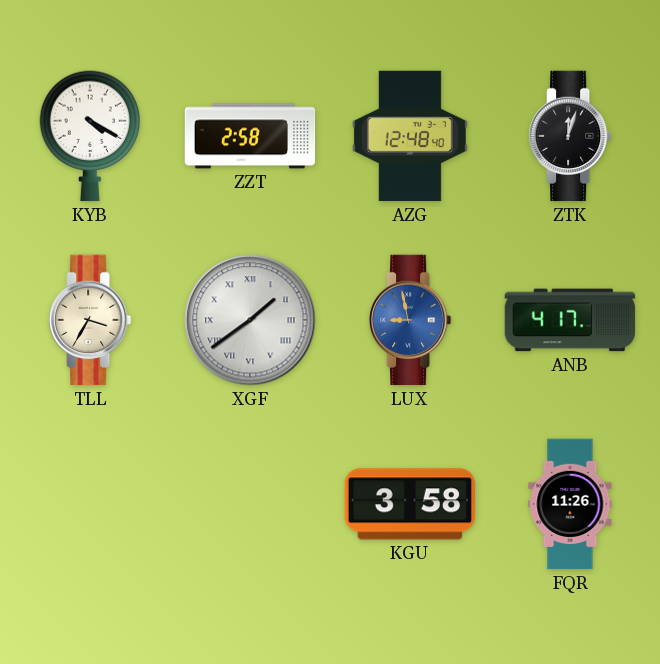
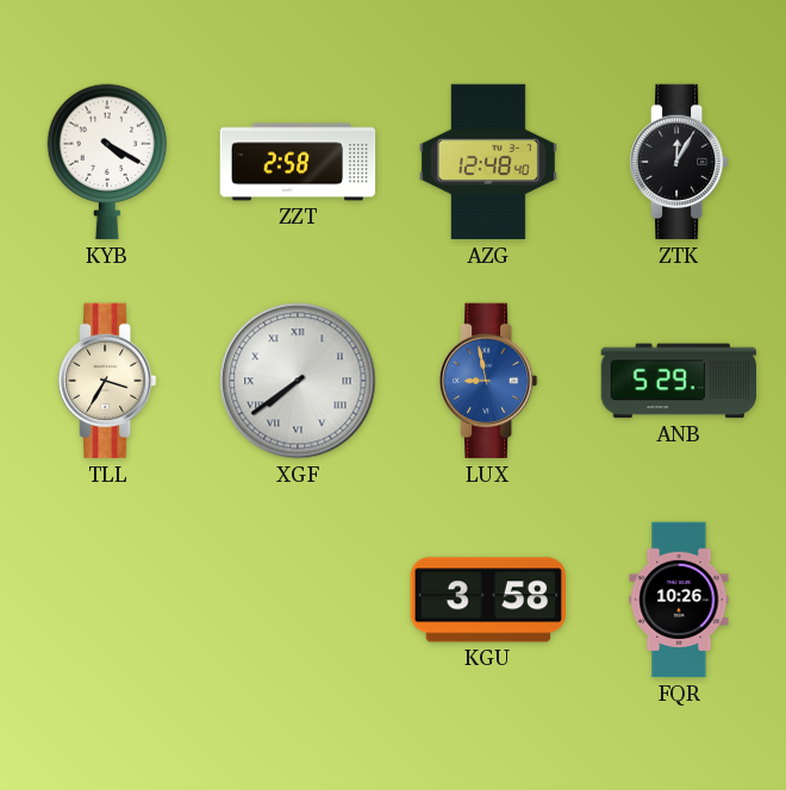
ZTK: 12:03 -> 12:05 (680, 162)
XGF: 1:39 -> 7:39 (298, 381)
ANB: 4:17 -> 5:29 (679, 381)
FQR: 11:26 -> 10:26 (679, 600)
